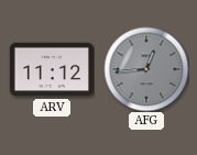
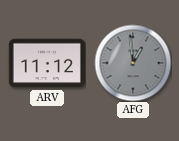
AFG: 12:44 -> 12:59 (133, 63)
